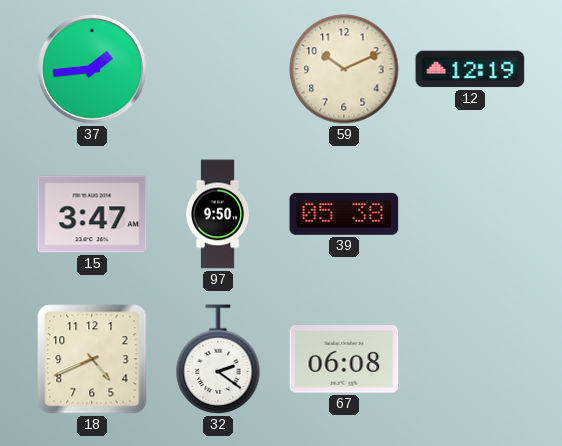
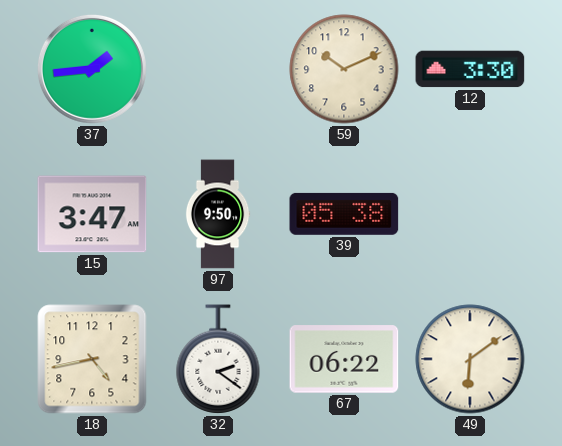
12: 12:19 -> 3:30 (470, 69)
18: 4:41 -> 4:43 (92, 359)
67: 06:08 -> 06:22 (344, 359)
49: none -> 6:09 (470, 359)
